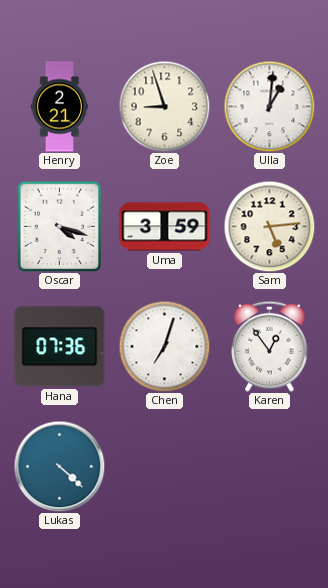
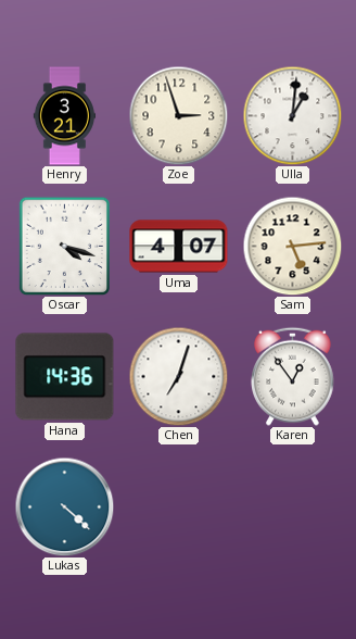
Henry: 2:21 -> 3:21 (64, 116)
Zoe: 8:57 -> 2:57 (178, 115)
Uma: 3:59 -> 4:07 (179, 247)
Hana: 07:36 -> 14:36 (65, 377)
